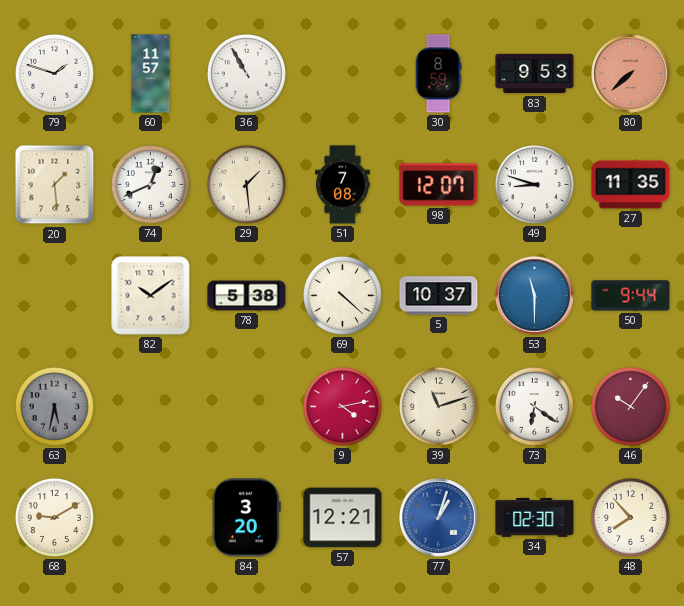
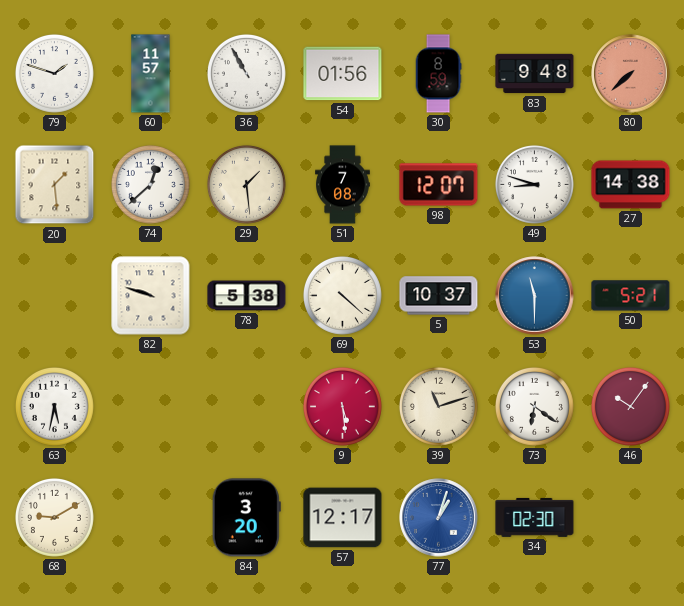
54: none -> 01:56 (343, 74)
83: 9:53 -> 9:48 (535, 74)
74: 12:41 -> 12:38 (150, 184)
27: 11:35 -> 14:38 (631, 185)
82: 10:09 -> 9:48 (151, 296)
50: 9:44 -> 5:21 (631, 296)
63 dial: grey -> white (54, 406)
9: 4:13 -> 5:29 (342, 406)
57: 12:21 -> 12:17 (343, 518)
48: 7:53 -> none (630, 517)
